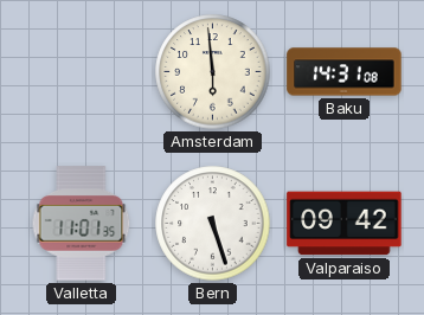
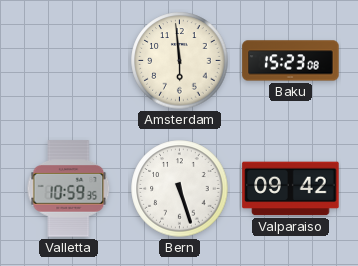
Baku: 14:31 -> 15:23 (291, 61)
Valletta: 11:01 -> 10:59 (69, 189)
